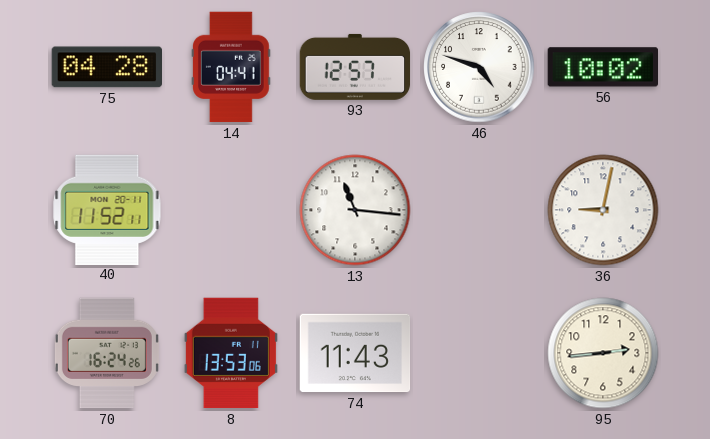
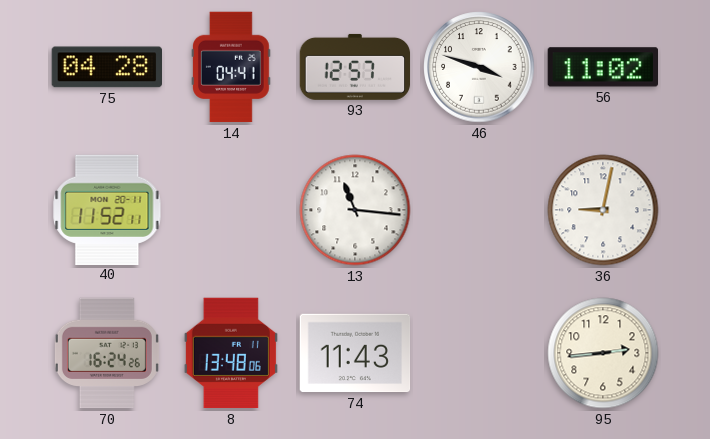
46: 4:48 -> 3:48 (479, 67)
56: 10:02 -> 11:02 (602, 67)
8: 13:53 -> 13:48 (231, 353)
